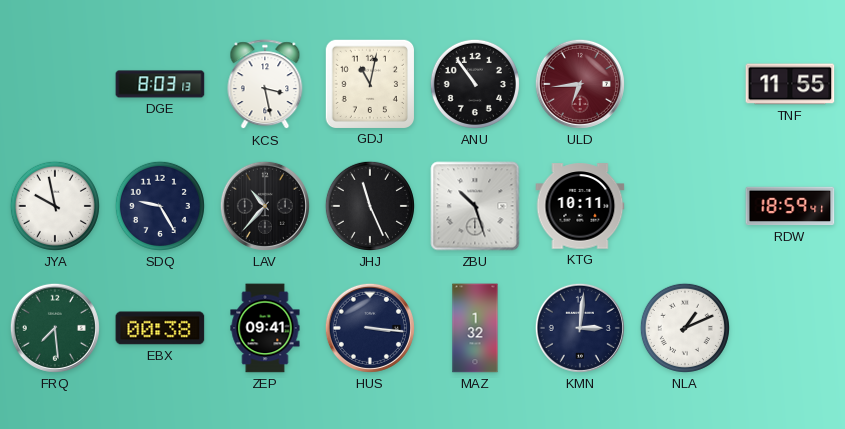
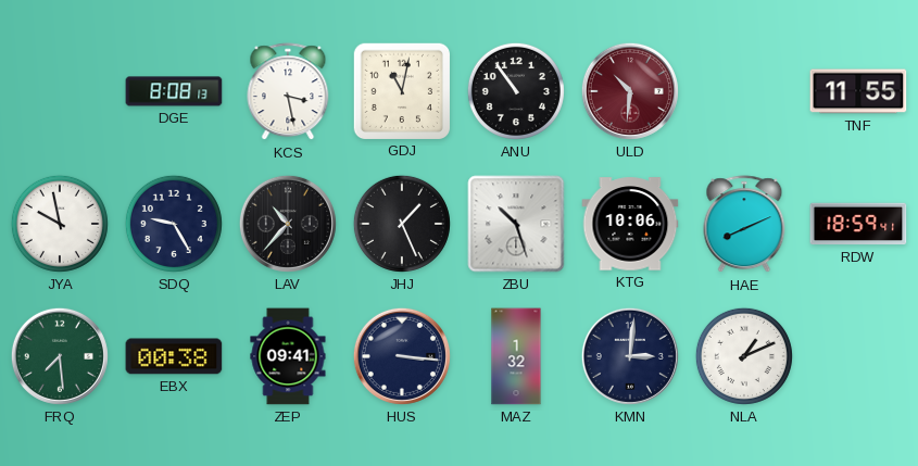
DGE: 8:03 -> 8:08 (174, 91)
ULD: 6:44 -> 10:31 (630, 91)
JHJ: 11:26 -> 1:26 (402, 224)
KTG: 10:11 -> 10:06 (630, 224)
HAE: none -> 8:11 (744, 225)
